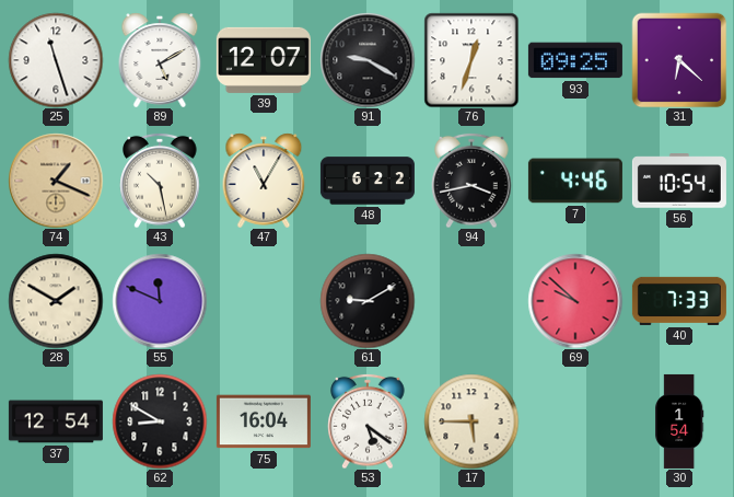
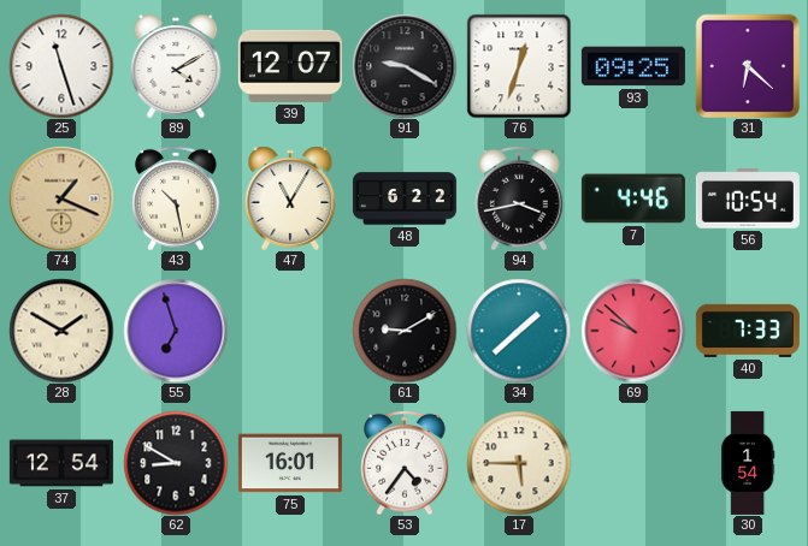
89: 5:10 -> 4:10 (176, 66)
55: 11:49 -> 6:57 (176, 331)
34: none -> 1:38 (519, 331)
75: 16:04 -> 16:01 (290, 463)
53: 5:21 -> 4:36 (405, 463)
